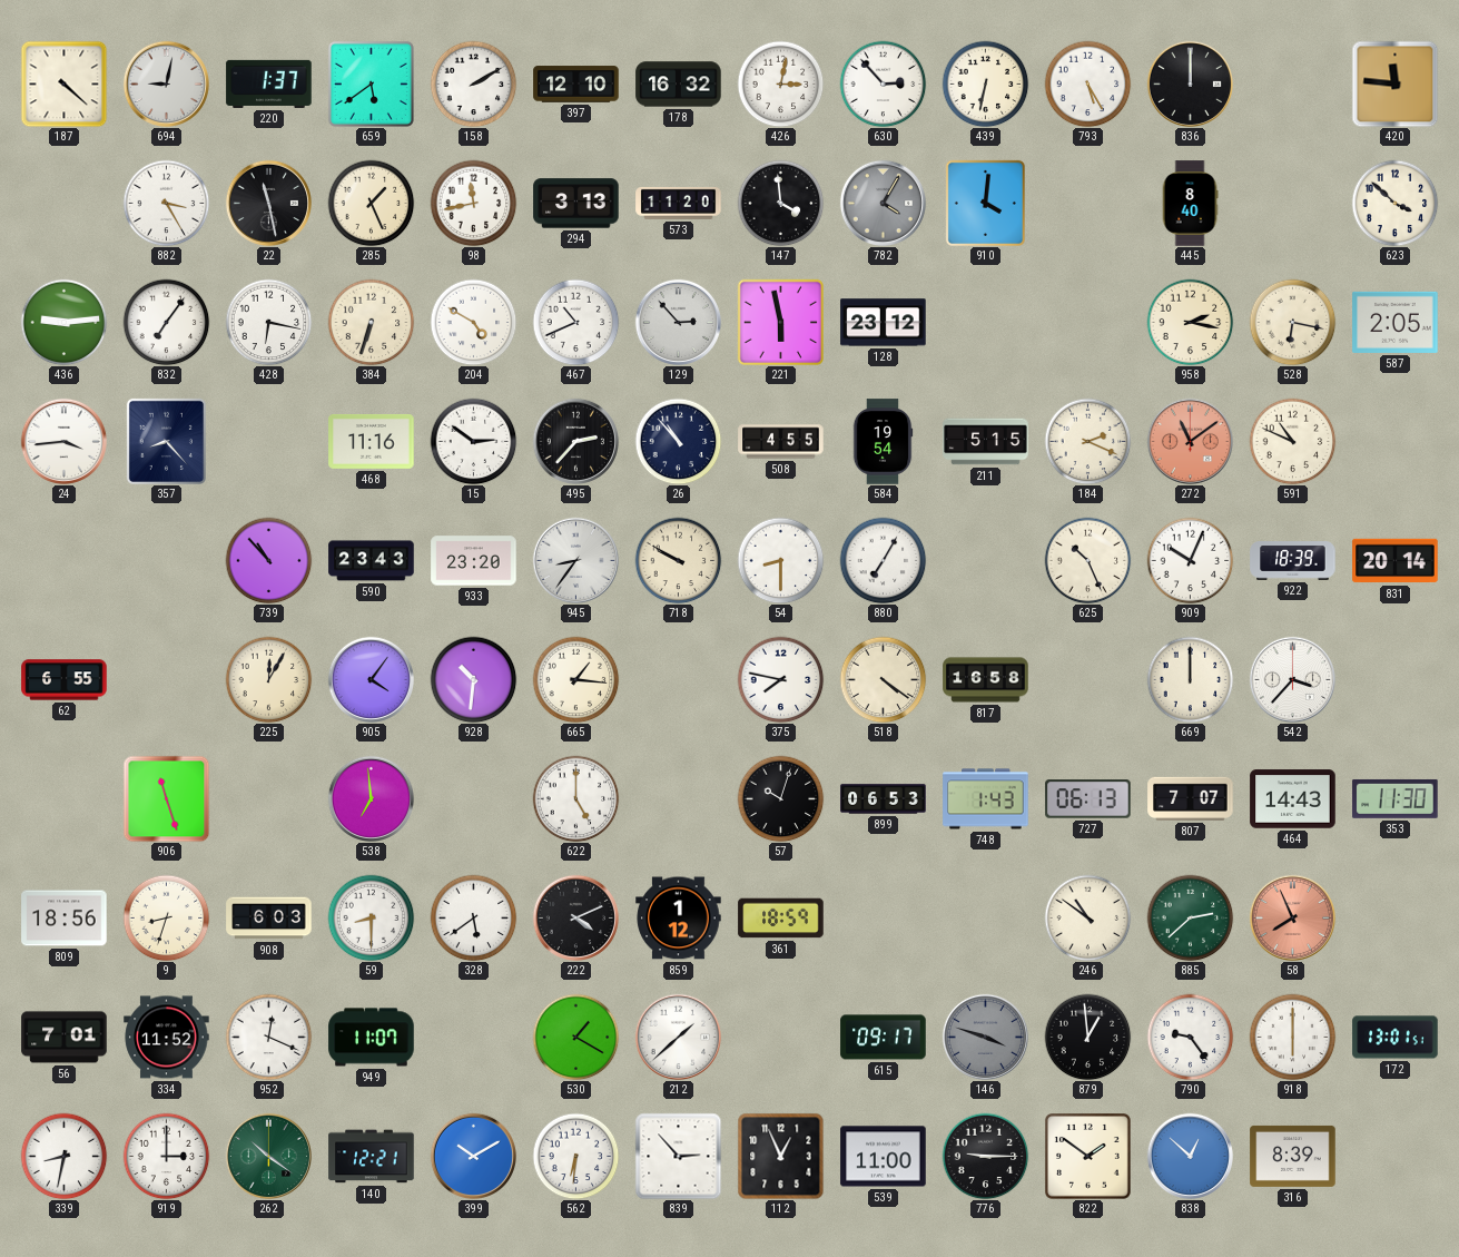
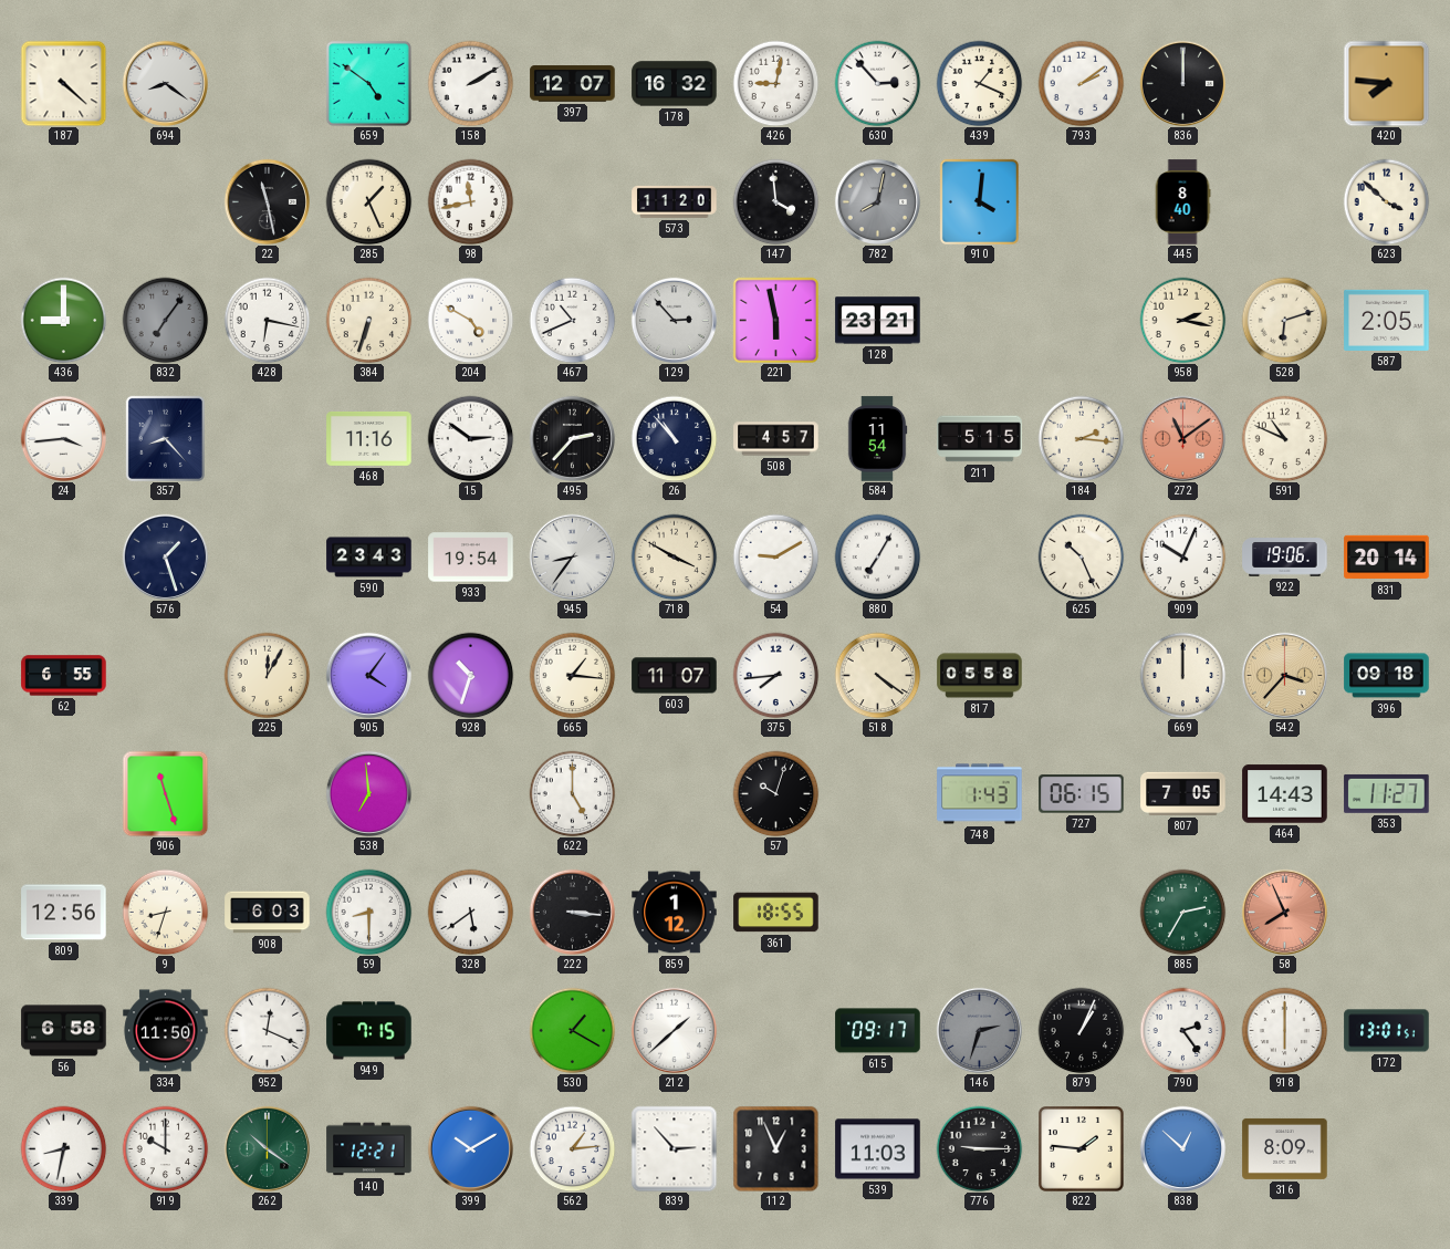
694: 9:02 -> 8:21 (165, 83)
220: 1:37 -> none (269, 84)
659: 5:39 -> 4:51 (368, 83)
397: 12:10 -> 12:07 (573, 84)
426: 3:02 -> 9:02 (775, 83)
439: 6:32 -> 1:19 (979, 83)
793: 5:25 -> 2:09 (1081, 83)
420: 11:46 -> 7:46 (1386, 83)
882: 3:25 -> none (166, 203)
294: 3:13 -> none (576, 204)
782: 4:05 -> 8:02 (877, 201)
436: 9:14 -> 9:00 (63, 320)
832 dial: white -> grey (165, 320)
128: 23:12 -> 23:21 (878, 321)
528: 6:17 -> 6:12 (1284, 320)
508: 4:55 -> 4:57 (776, 439)
584: 19:54 -> 11:54 (877, 439)
184: 2:19 -> 2:16 (1081, 438)
576: none -> 1:27 (165, 556)
739: 10:53 -> none (268, 560)
933: 23:20 -> 19:54 (471, 558)
718: 9:50 -> 3:50 (674, 556)
54: 8:30 -> 9:10 (775, 556)
922: 18:39 -> 19:06 (1285, 558)
928: 10:31 -> 10:33 (470, 675)
603: none -> 11:07 (675, 676)
375: 7:47 -> 7:44 (775, 675)
817: 16:58 -> 05:58 (980, 676)
542 dial: white -> champagne (1284, 675)
396: none -> 09:18 (1387, 676)
899: 06:53 -> none (884, 799)
727: 06:13 -> 06:15 (1082, 794)
807: 7:07 -> 7:05 (1183, 793)
353: 11:30 -> 11:27 (1387, 793)
809: 18:56 -> 12:56 (64, 913)
222: 4:11 -> 3:16 (572, 912)
361: 18:59 -> 18:55 (776, 913)
246: 10:51 -> none (1087, 917)
885: 2:38 -> 2:35 (1182, 912)
56: 7:01 -> 6:58 (64, 1031)
334: 11:52 -> 11:50 (166, 1031)
949: 11:07 -> 7:15 (369, 1031)
146: 3:48 -> 2:33 (979, 1030)
879: 12:59 -> 1:04 (1081, 1030)
790: 9:24 -> 2:24 (1182, 1030)
919: 3:00 -> 10:00 (165, 1148)
562: 6:31 -> 1:14 (572, 1148)
539: 11:00 -> 11:03 (878, 1149)
822: 1:51 -> 1:46 (1082, 1149)
316: 8:39 -> 8:09 (1285, 1148)
